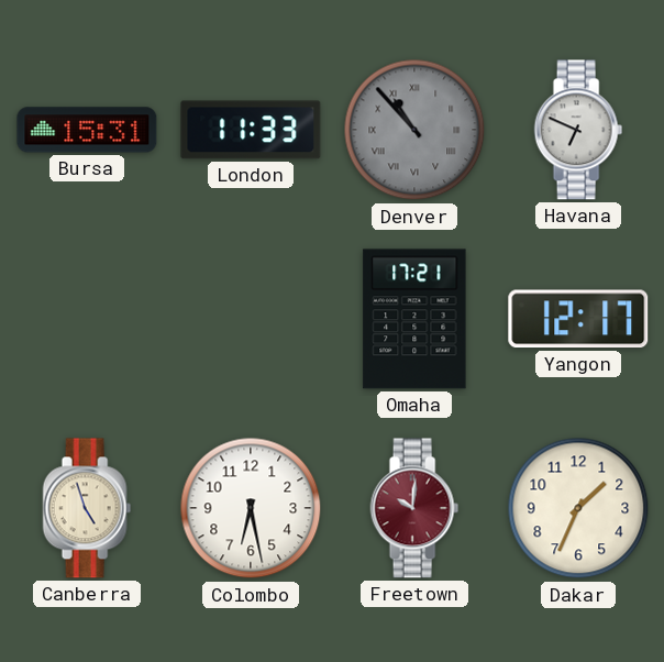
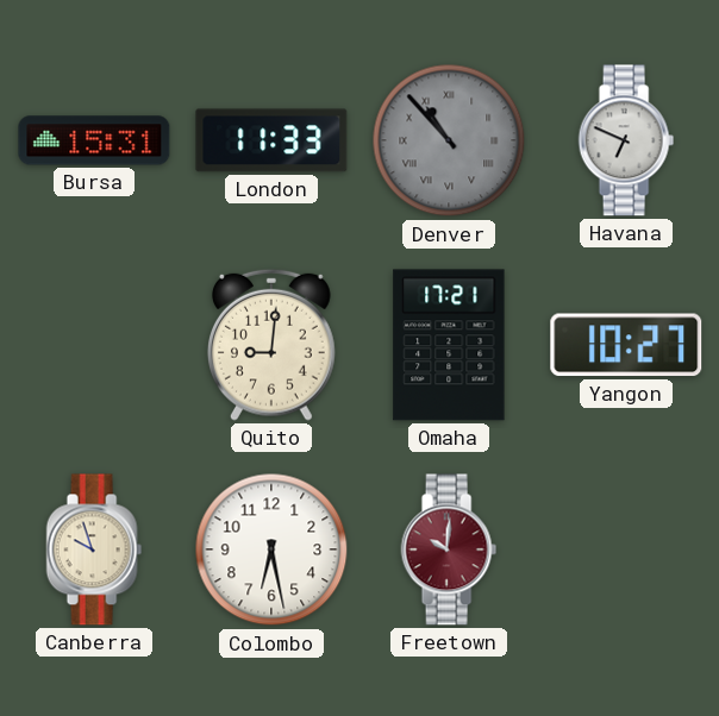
Quito: none -> 9:01 (271, 345)
Yangon: 12:17 -> 10:27 (626, 345)
Canberra: 4:57 -> 9:57 (94, 549)
Dakar: 1:34 -> none (578, 508)
